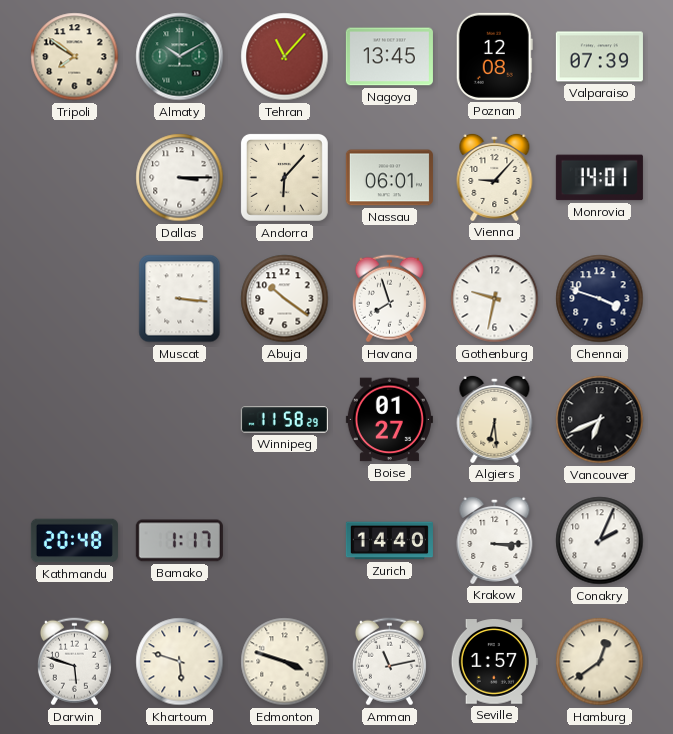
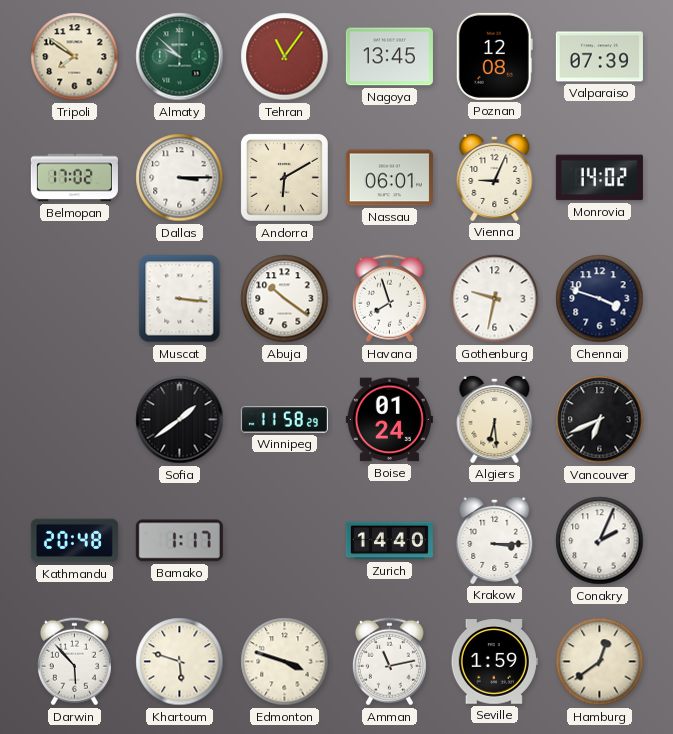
Almaty: 10:10 -> 9:52 (180, 57)
Tehran: 11:07 -> 11:06 (285, 57)
Belmopan: none -> 17:02 (74, 178)
Andorra: 6:07 -> 6:10 (284, 177)
Vienna: 9:07 -> 9:04 (495, 177)
Monrovia: 14:01 -> 14:02 (599, 178)
Sofia: none -> 1:39 (180, 420)
Boise: 01:27 -> 01:24 (389, 420)
Darwin: 5:48 -> 5:53 (74, 662)
Seville: 1:57 -> 1:59 (494, 662)
